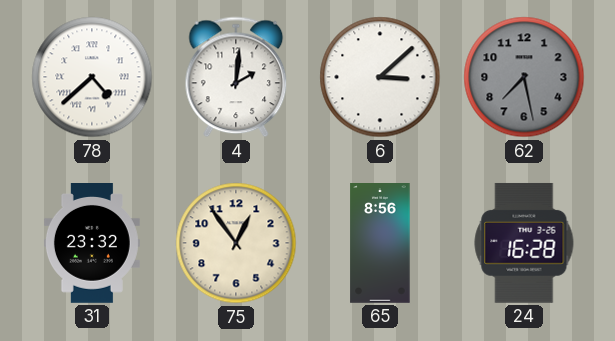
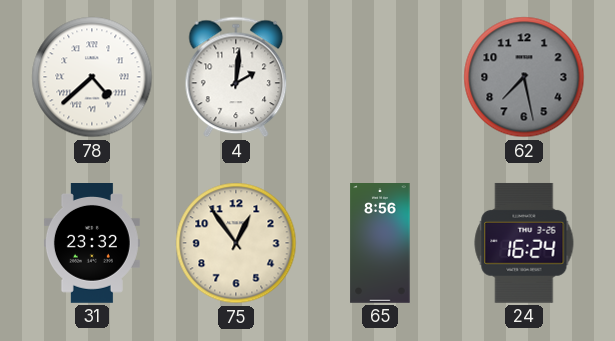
6: 3:08 -> none (380, 77)
24: 16:28 -> 16:24 (524, 243)
